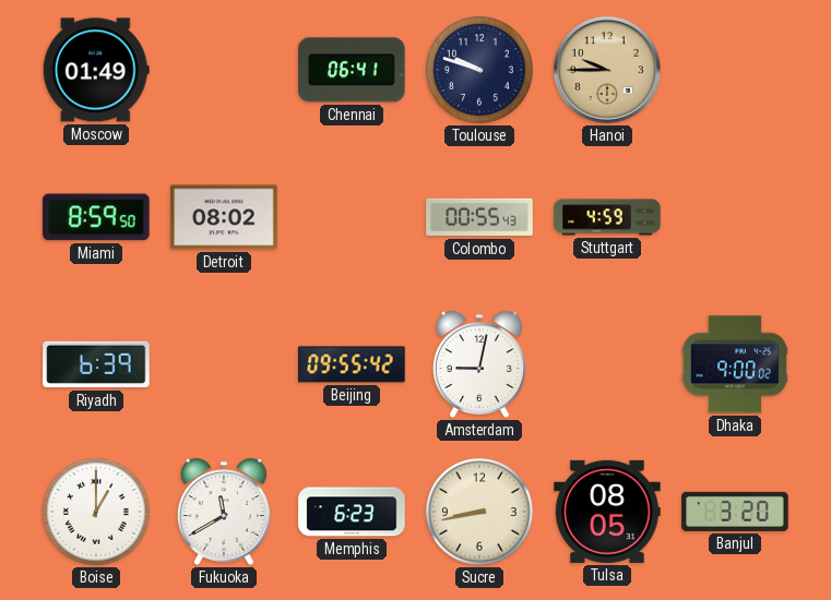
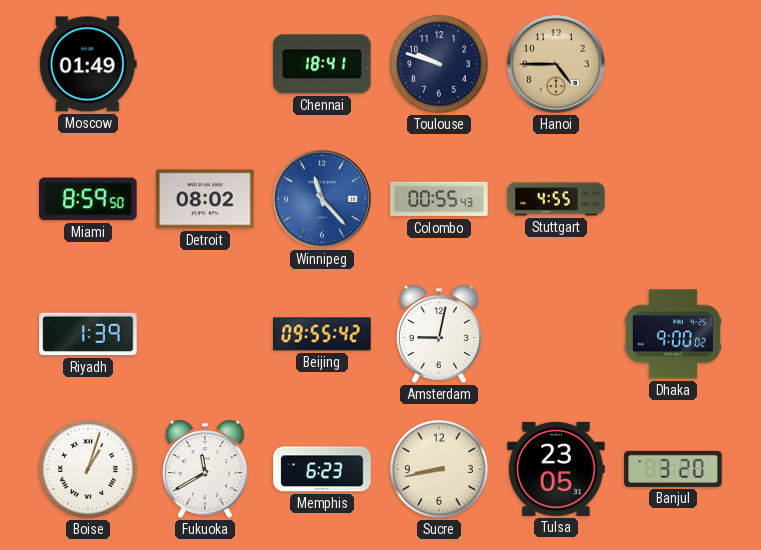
Chennai: 06:41 -> 18:41 (322, 64)
Hanoi: 9:45 -> 4:45 (556, 64)
Winnipeg: none -> 11:23 (322, 199)
Stuttgart: 4:59 -> 4:55 (556, 199)
Riyadh: 6:39 -> 1:39 (88, 334)
Boise: 1:00 -> 1:03 (88, 469)
Tulsa: 08:05 -> 23:05 (556, 469)
